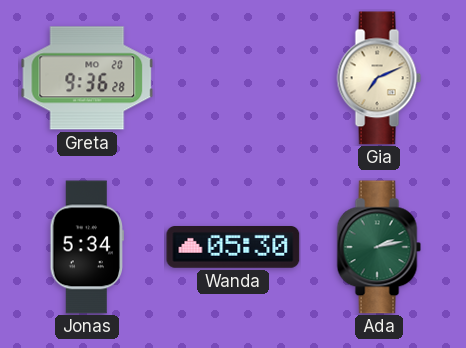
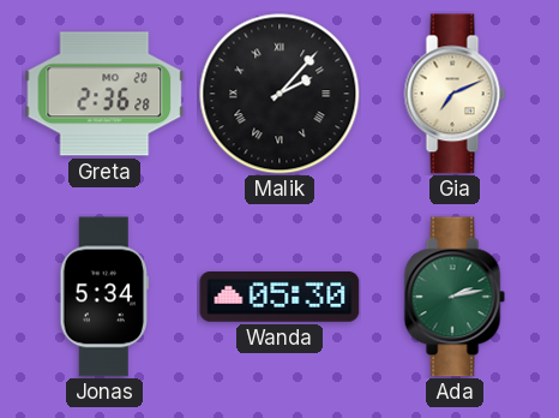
Greta: 9:36 -> 2:36 (104, 94)
Malik: none -> 2:07 (279, 94)
